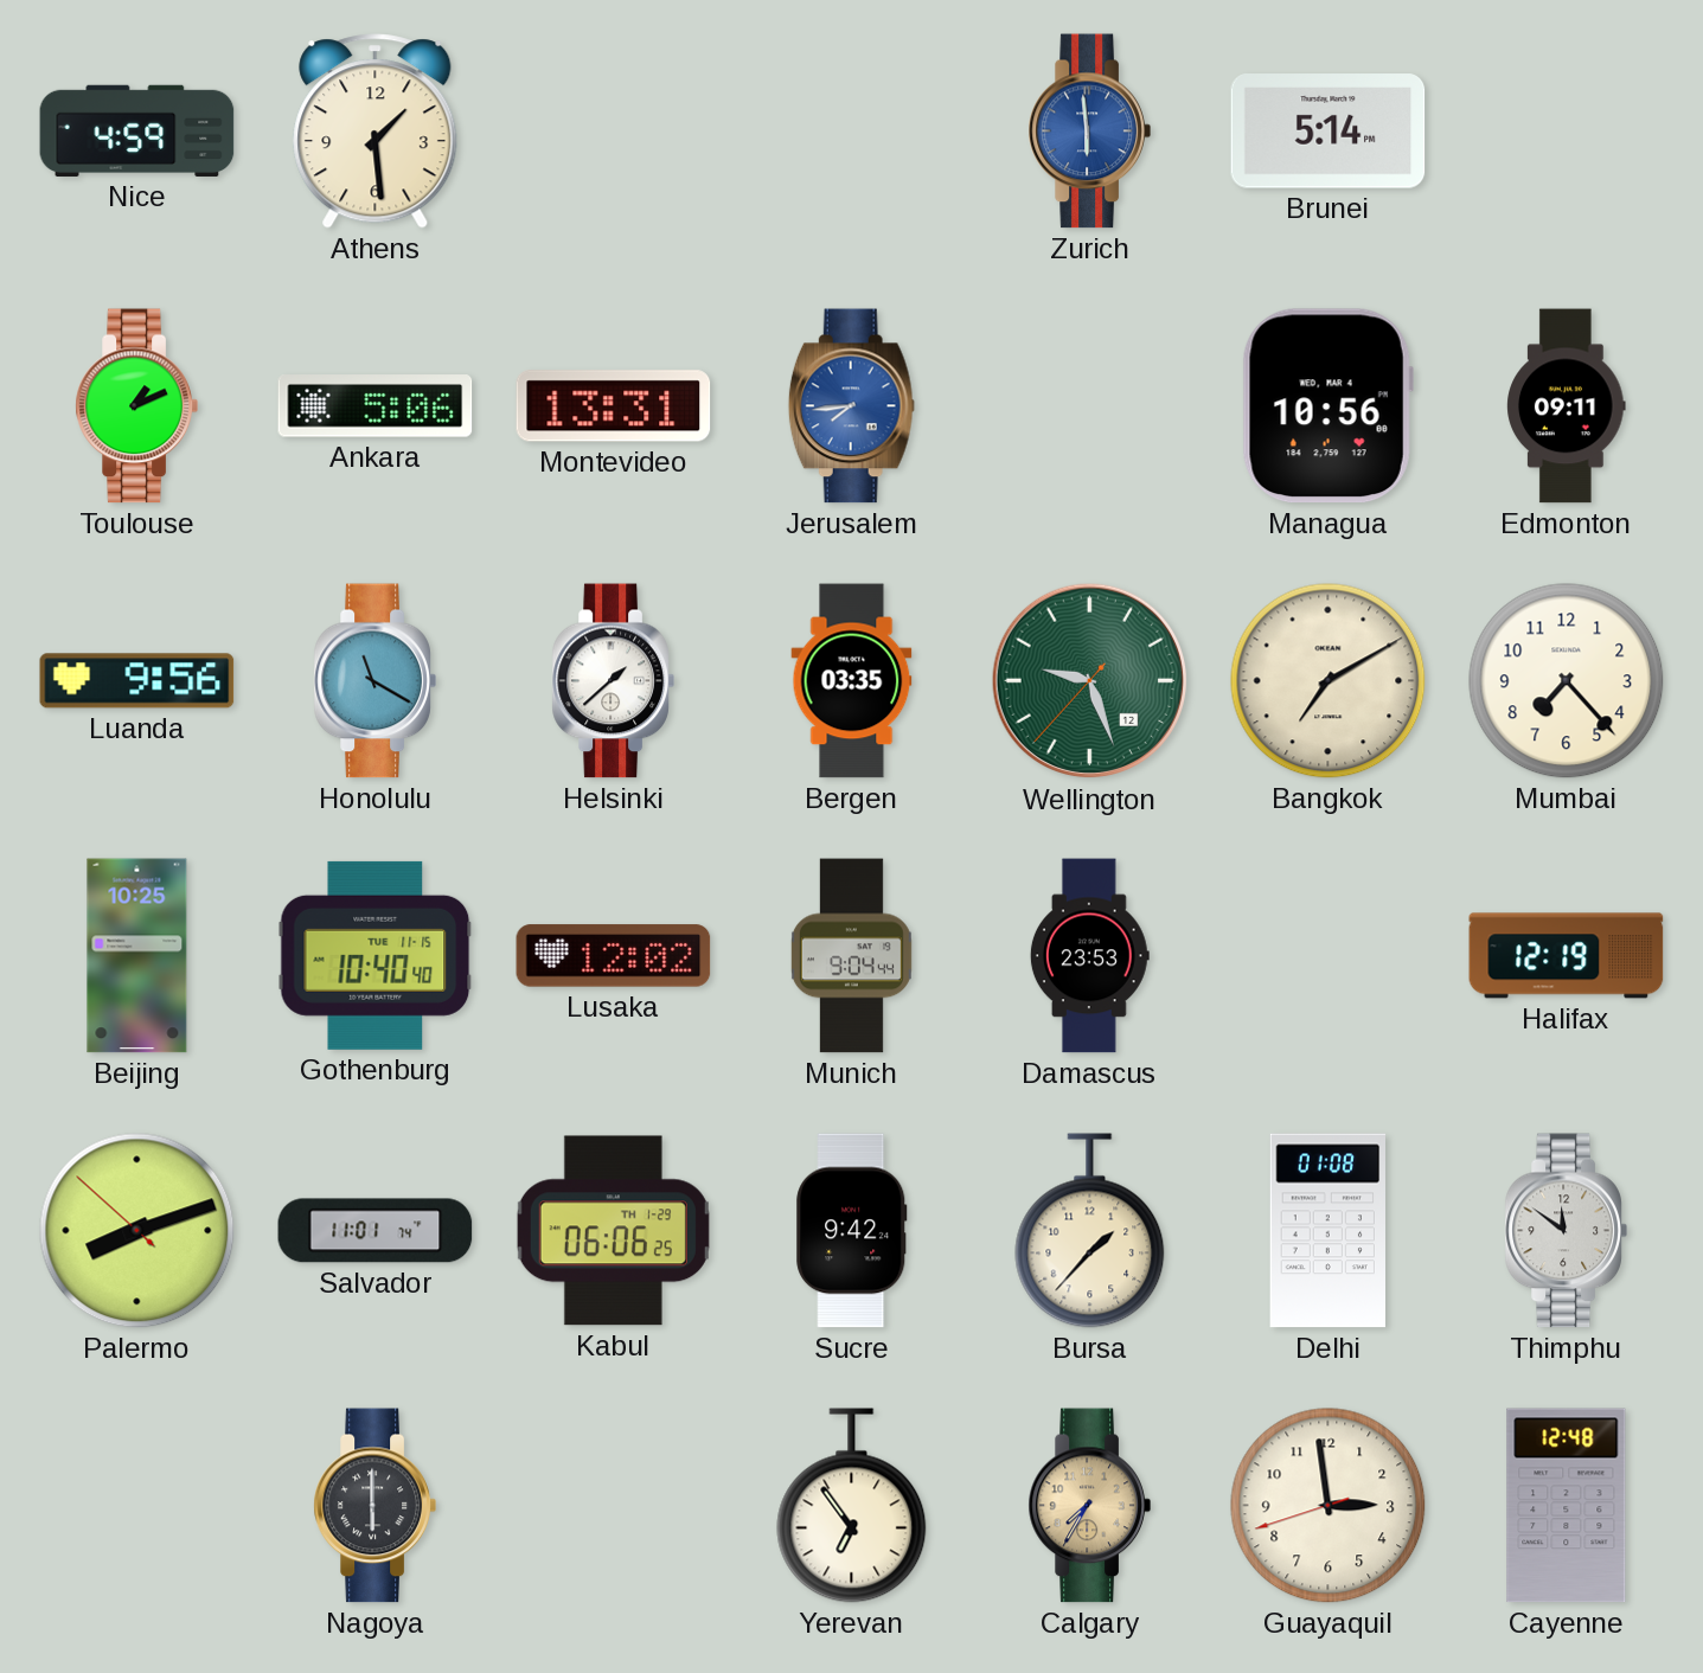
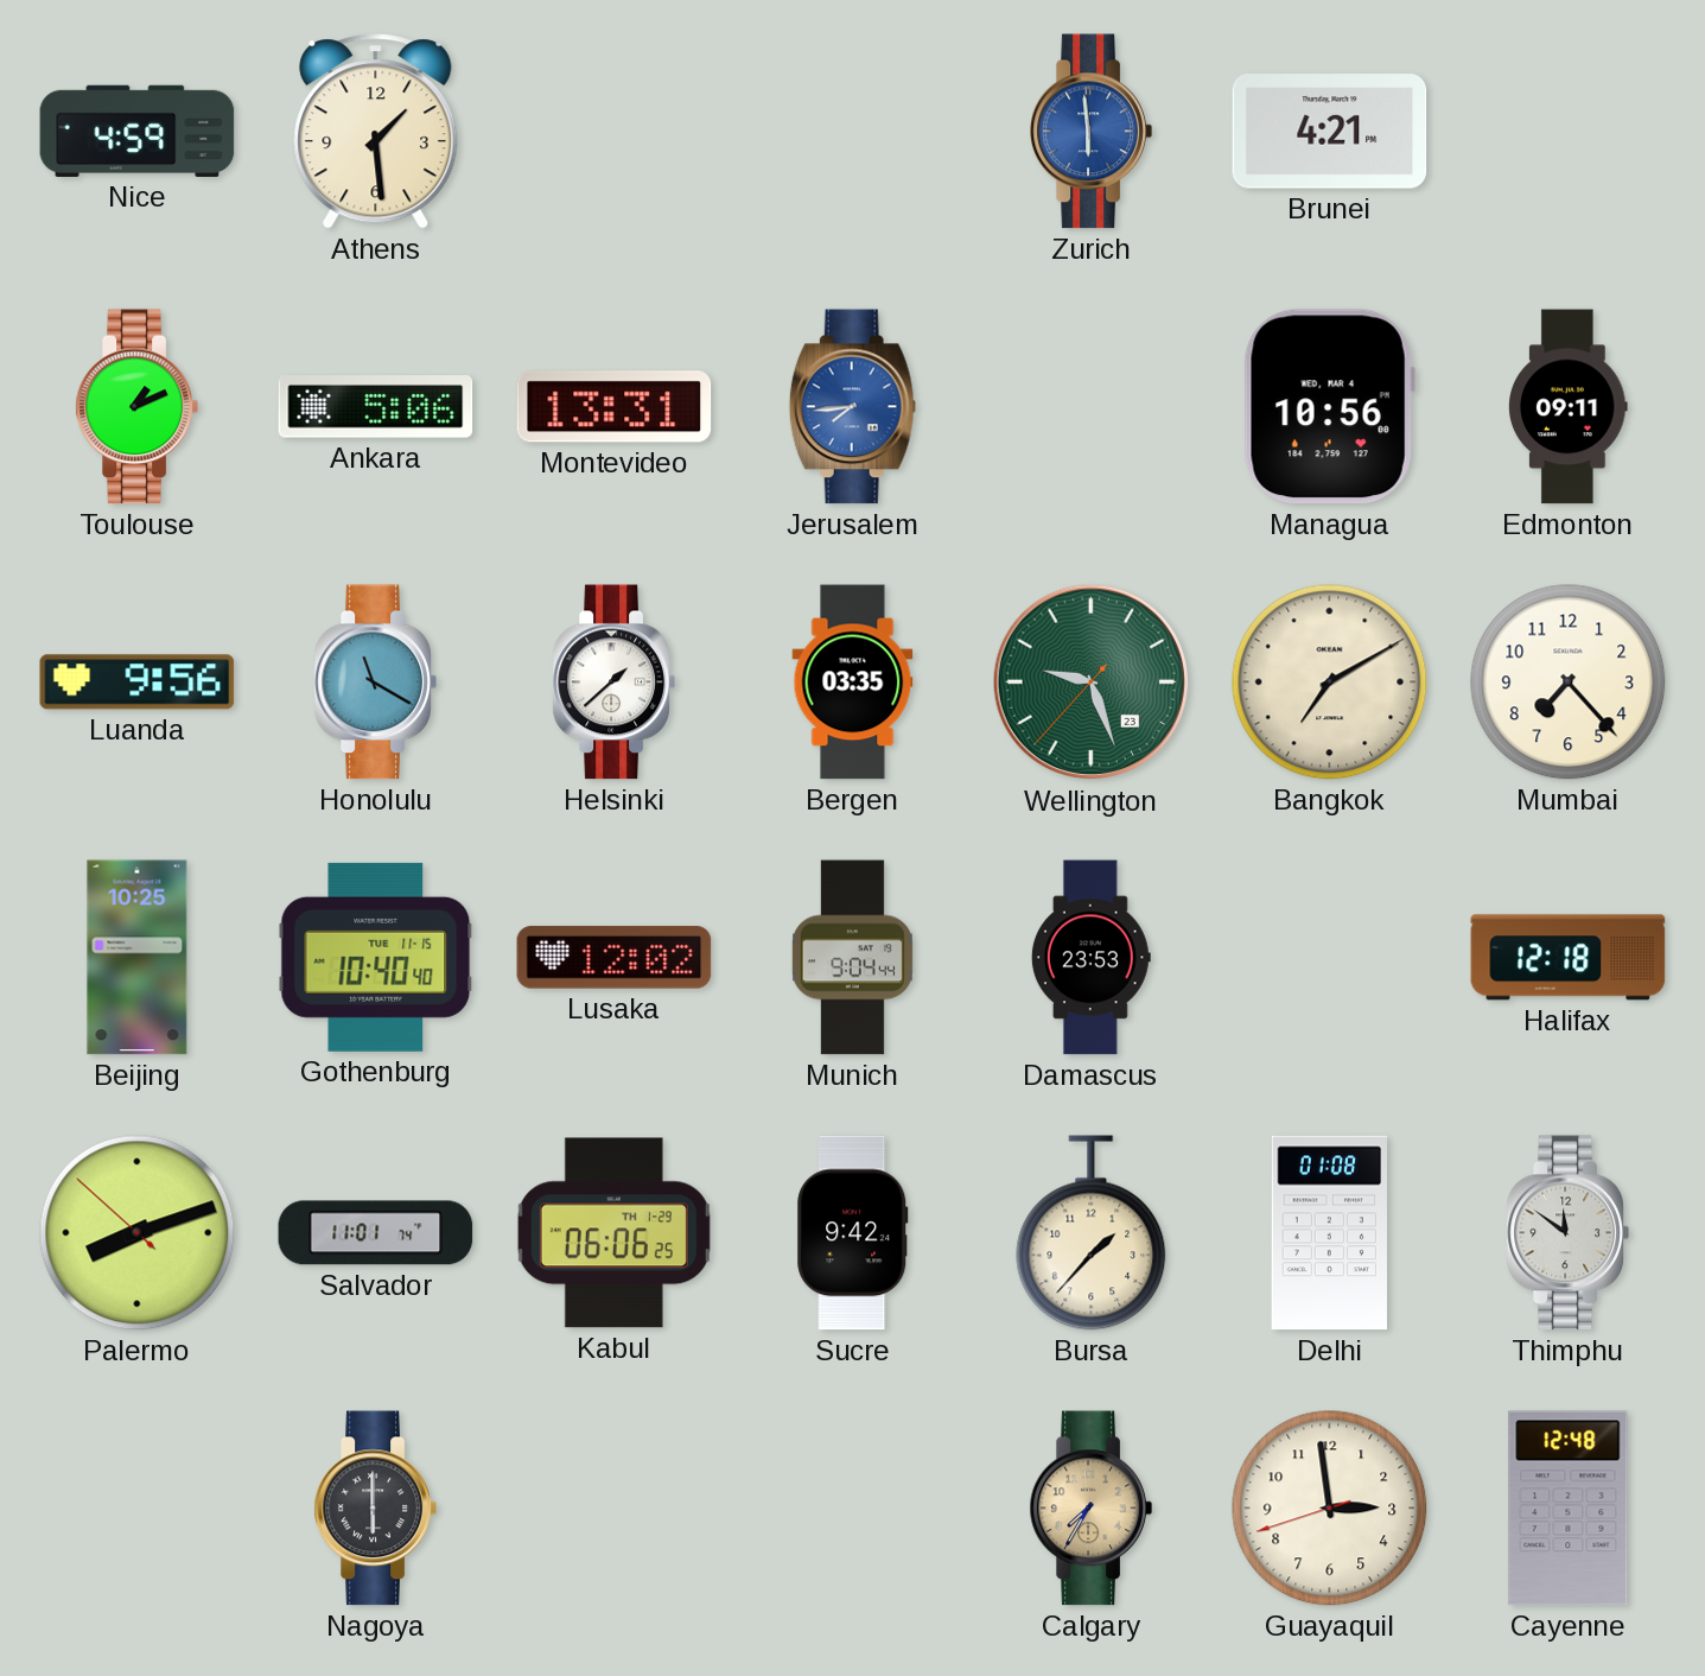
Brunei: 5:14 -> 4:21 (1330, 132)
Wellington date: 12 -> 23 (1092, 683)
Halifax: 12:19 -> 12:18 (1569, 958)
Yerevan: 6:54 -> none (852, 1506)
